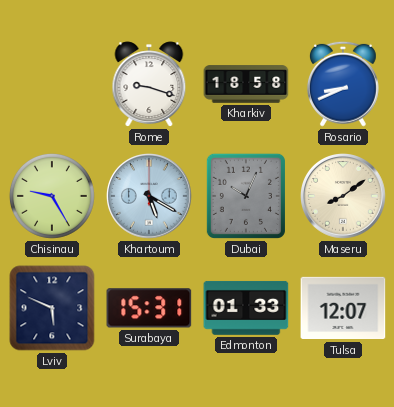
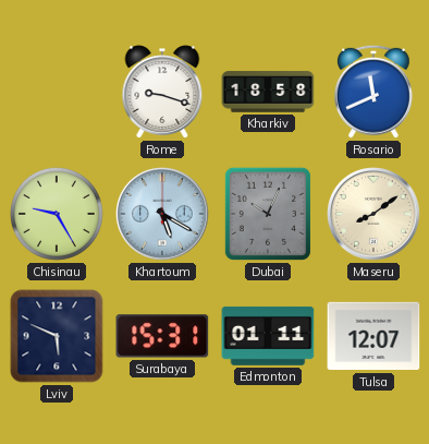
Rosario: 8:41 -> 11:41 (373, 92)
Edmonton: 01:33 -> 01:11 (268, 336)
